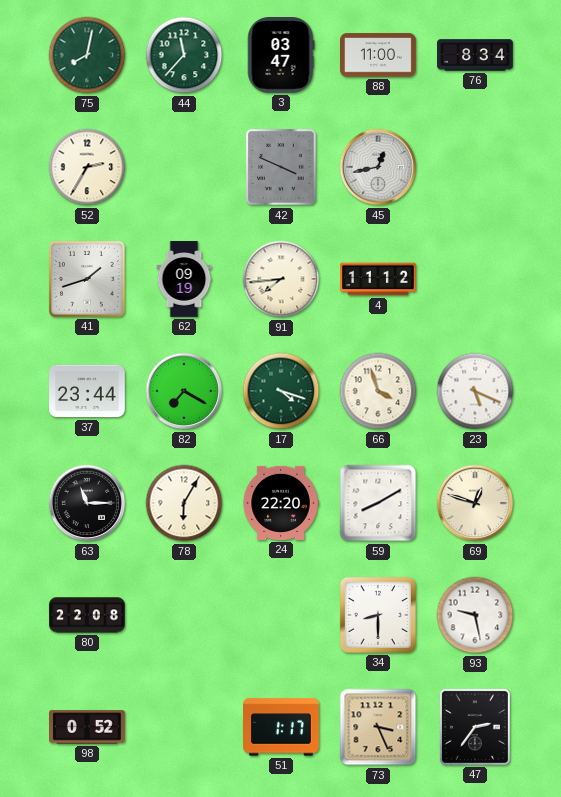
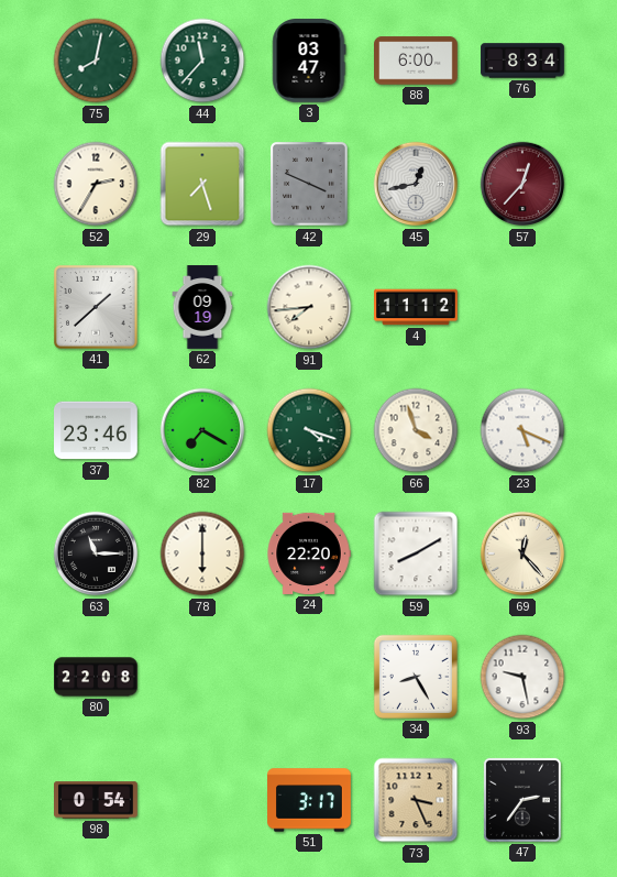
88: 11:00 -> 6:00 (417, 61)
29: none -> 7:27 (202, 184)
57: none -> 12:37 (522, 184)
41: 1:42 -> 1:38 (96, 307)
37: 23:44 -> 23:46 (97, 430)
78: 6:05 -> 6:00 (202, 553)
69: 12:48 -> 12:23 (522, 553)
34: 8:30 -> 8:25 (416, 677)
98: 0:52 -> 0:54 (97, 800)
51: 1:17 -> 3:17 (309, 800)
